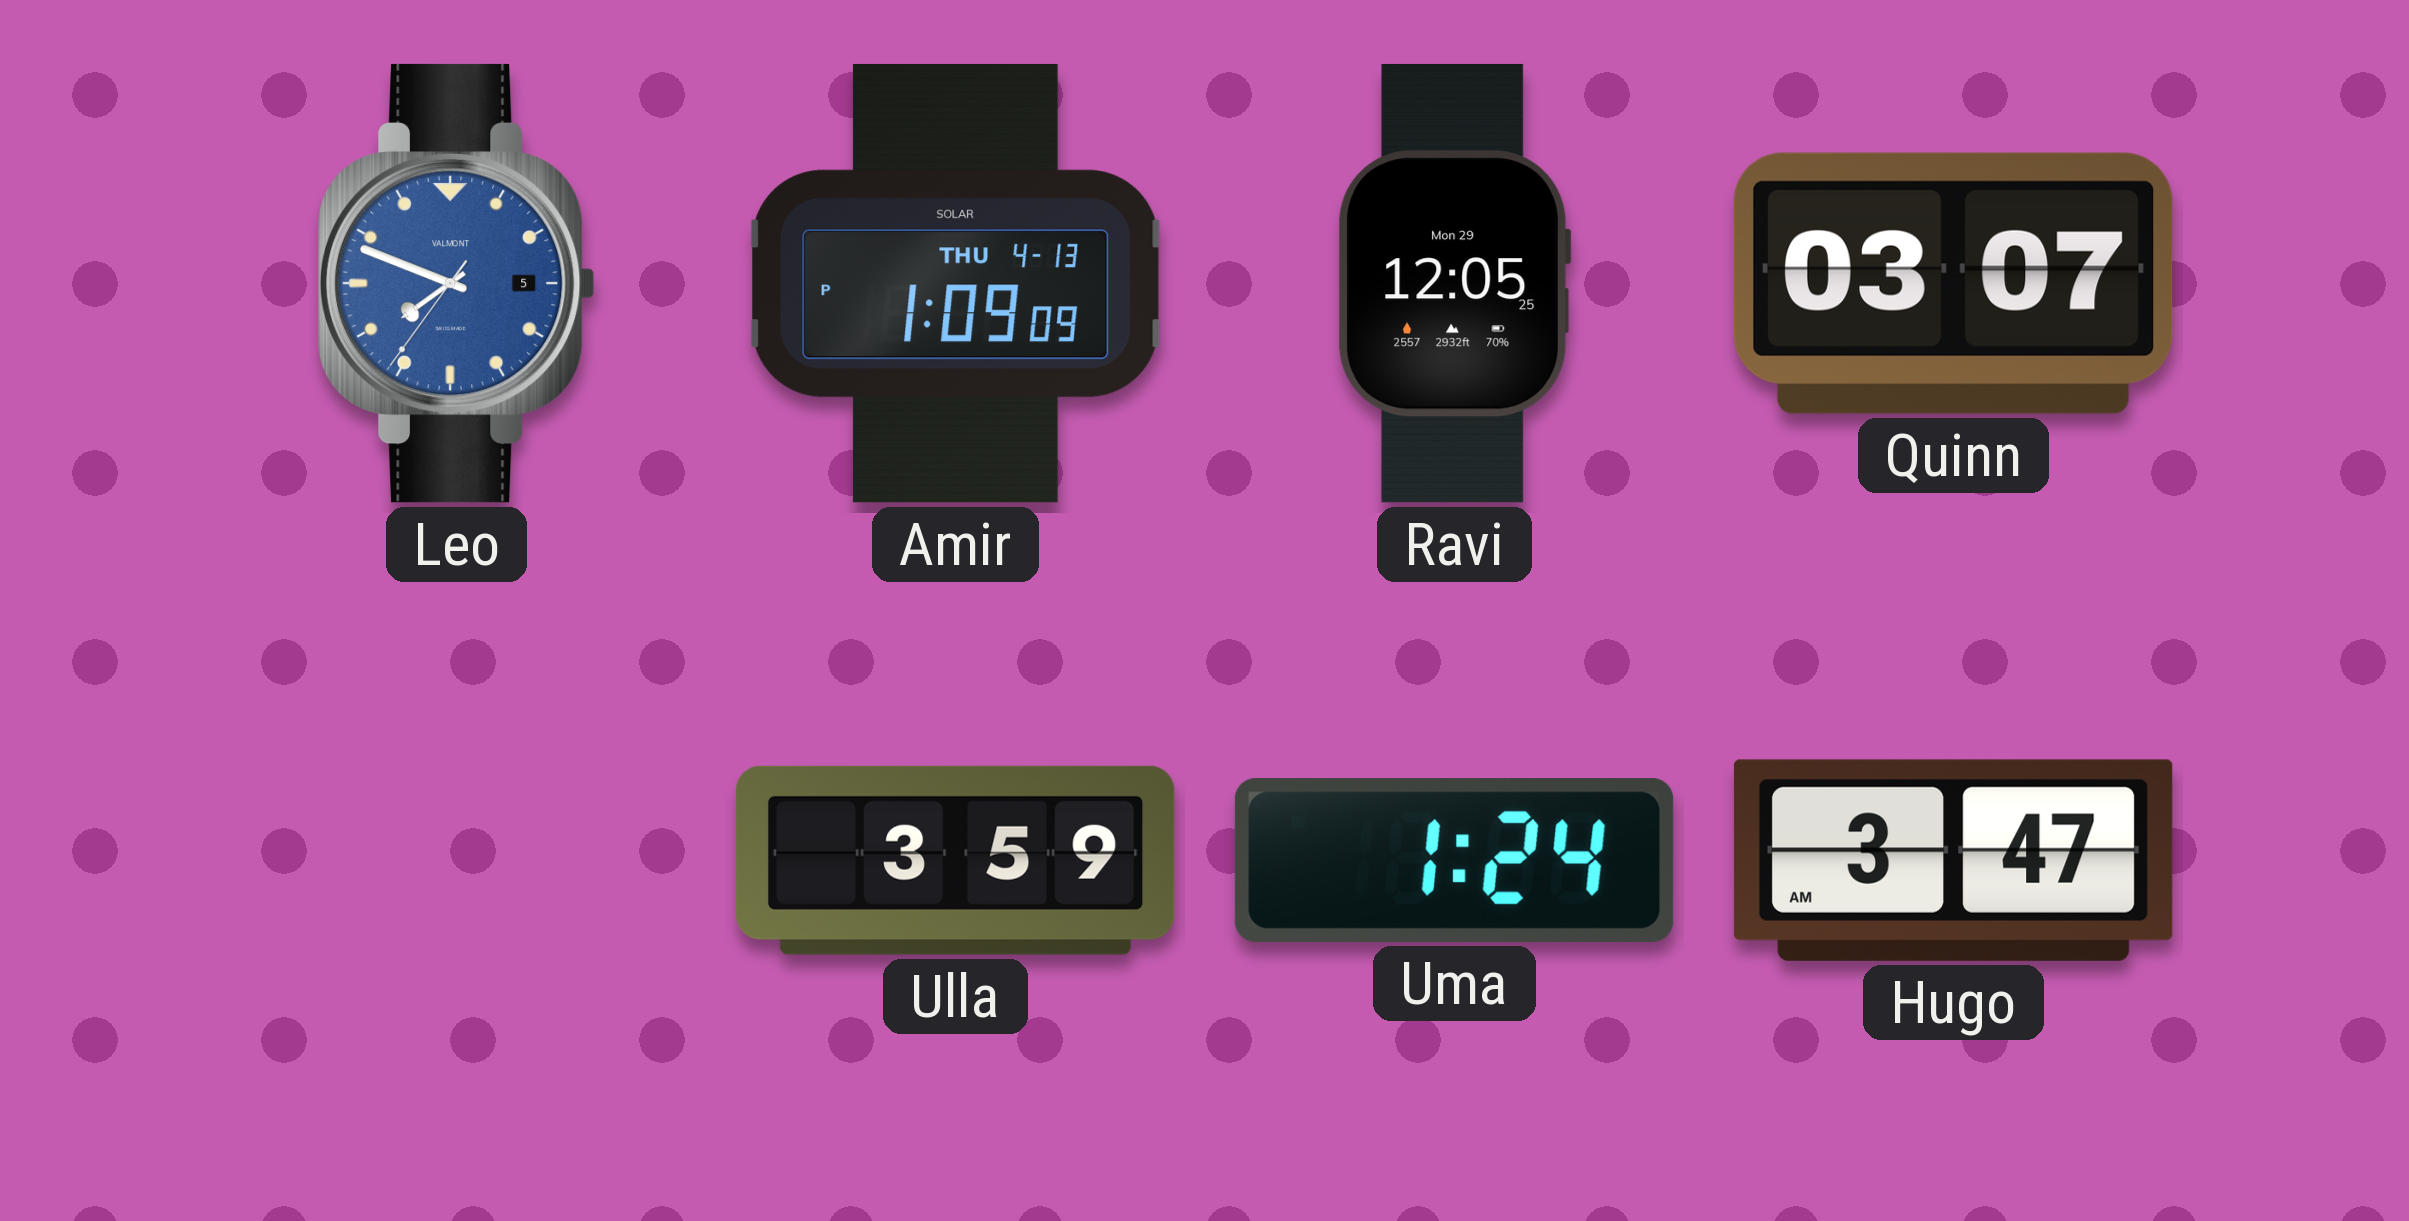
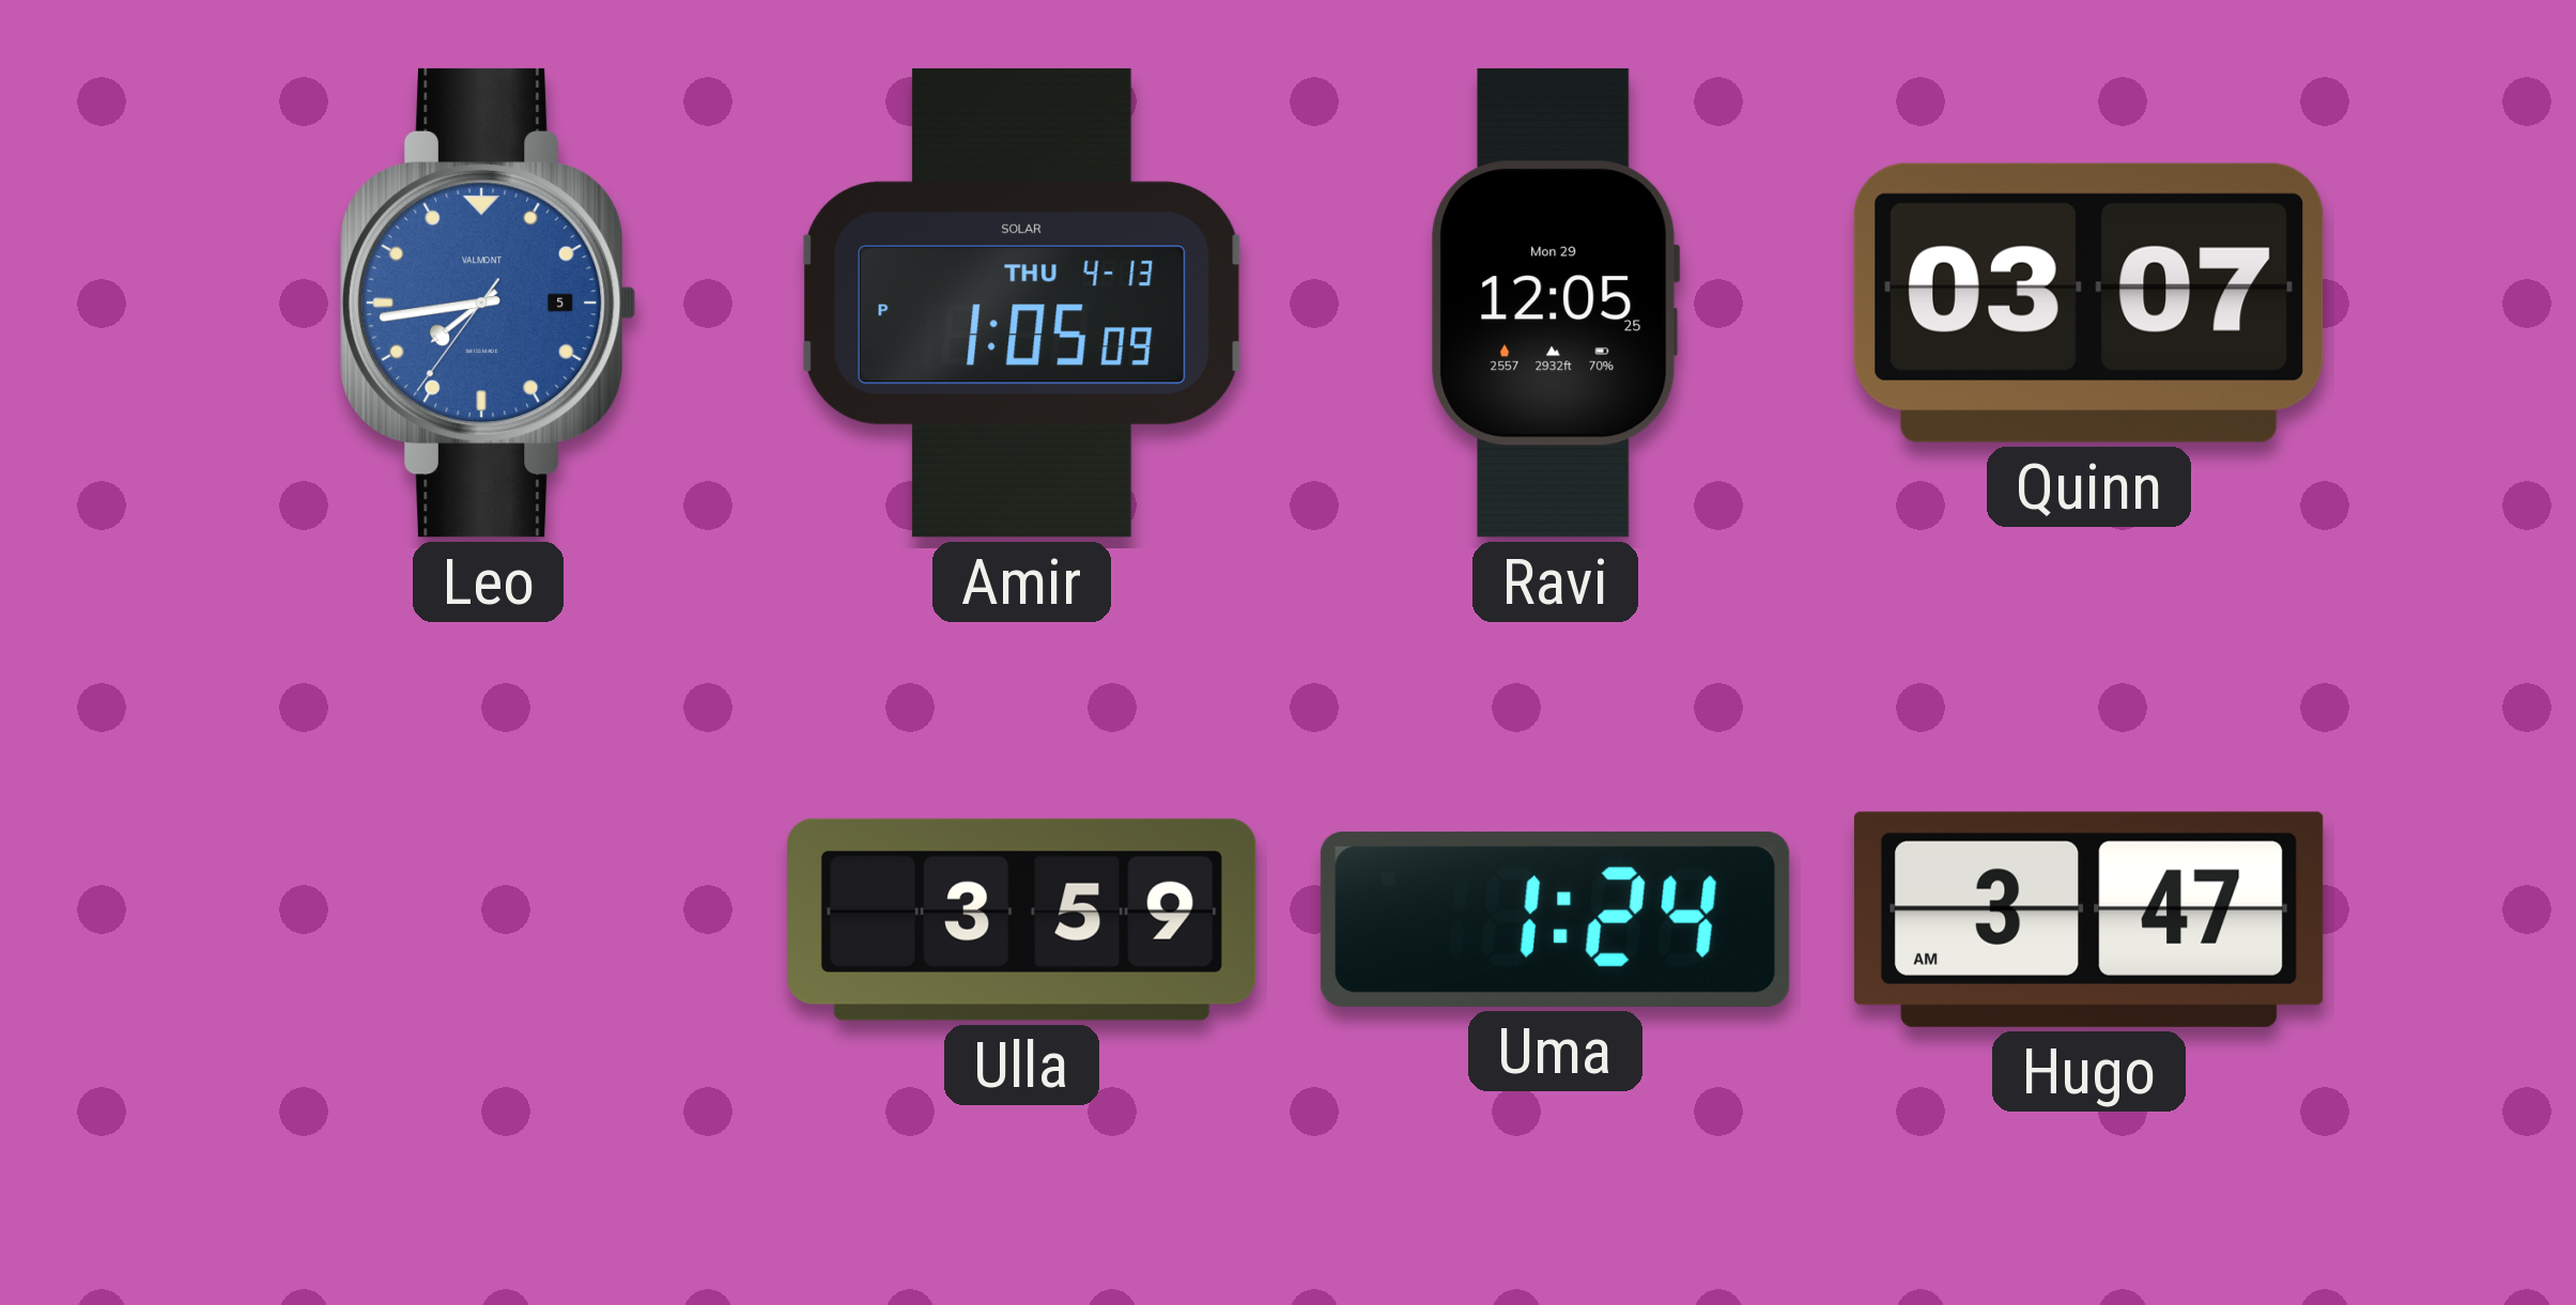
Leo: 7:48 -> 7:43 (488, 302)
Amir: 1:09 -> 1:05 (1022, 302)
